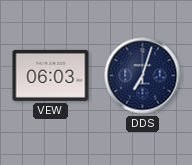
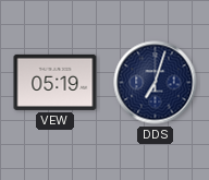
VEW: 06:03 -> 05:19 (56, 82)
